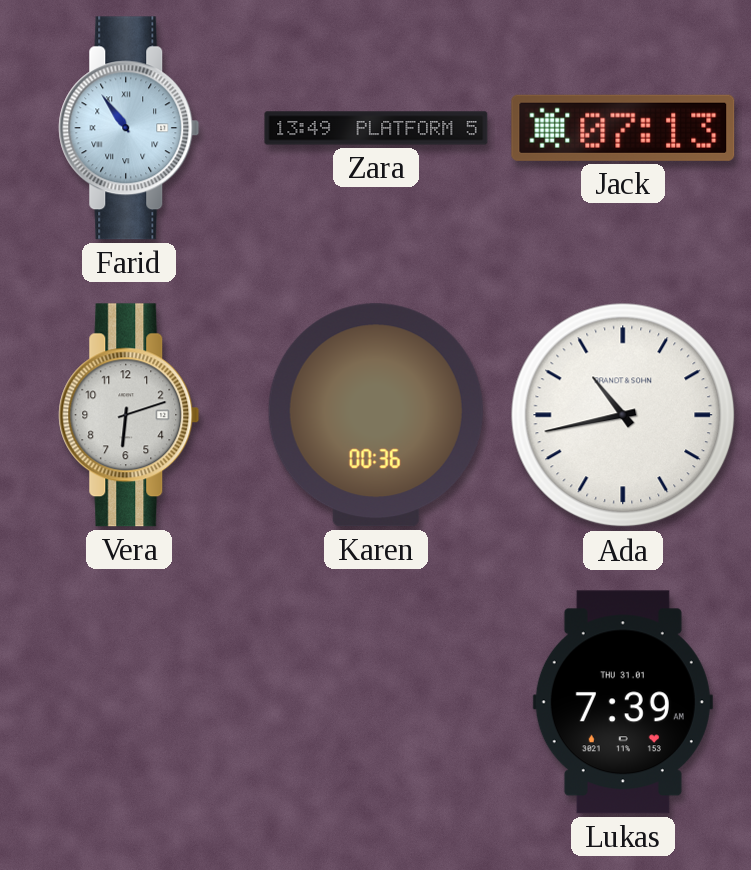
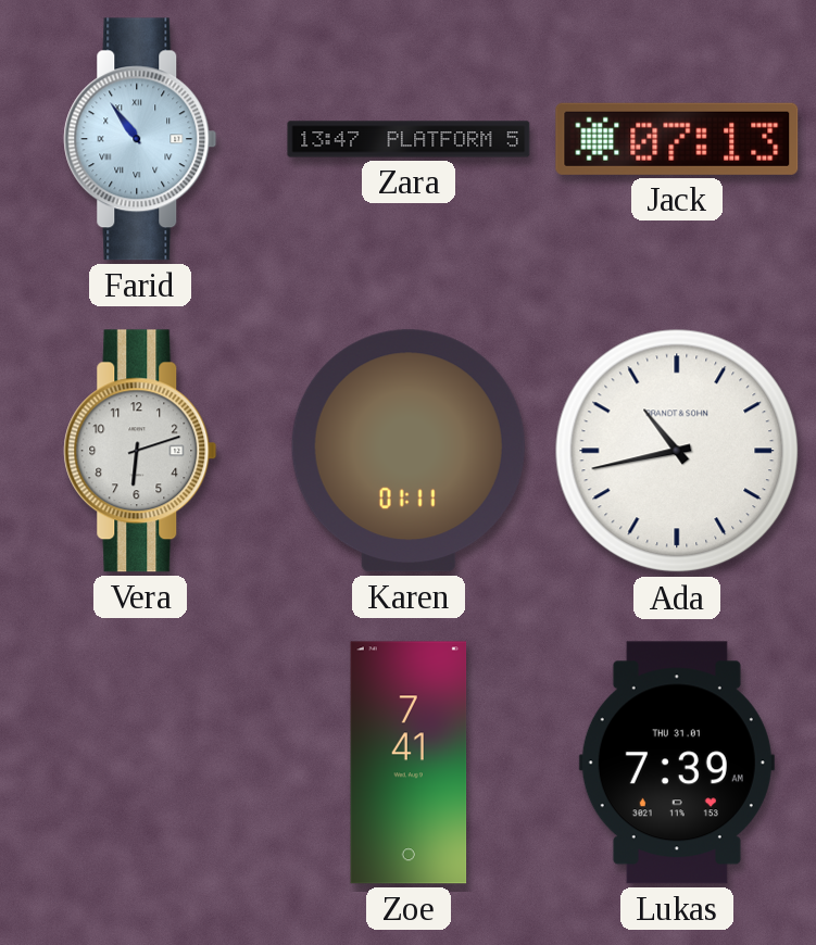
Zara: 13:49 -> 13:47 (409, 139)
Karen: 00:36 -> 01:11 (409, 451)
Zoe: none -> 7:41 (409, 763)
